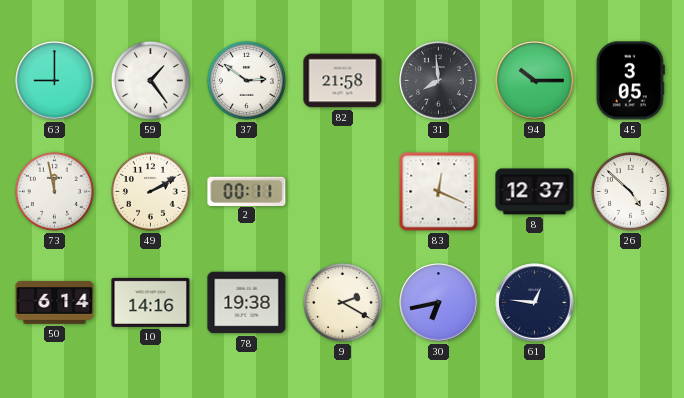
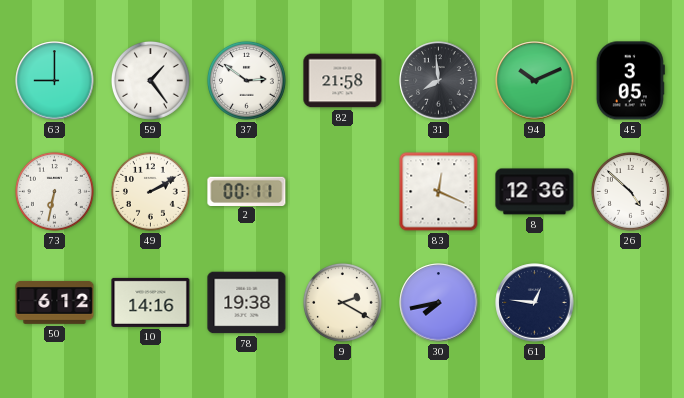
94: 10:15 -> 10:11 (535, 81)
73: 11:58 -> 6:32 (54, 191)
8: 12:37 -> 12:36 (535, 192)
50: 6:14 -> 6:12 (55, 302)
30: 6:43 -> 7:43 (439, 303)
